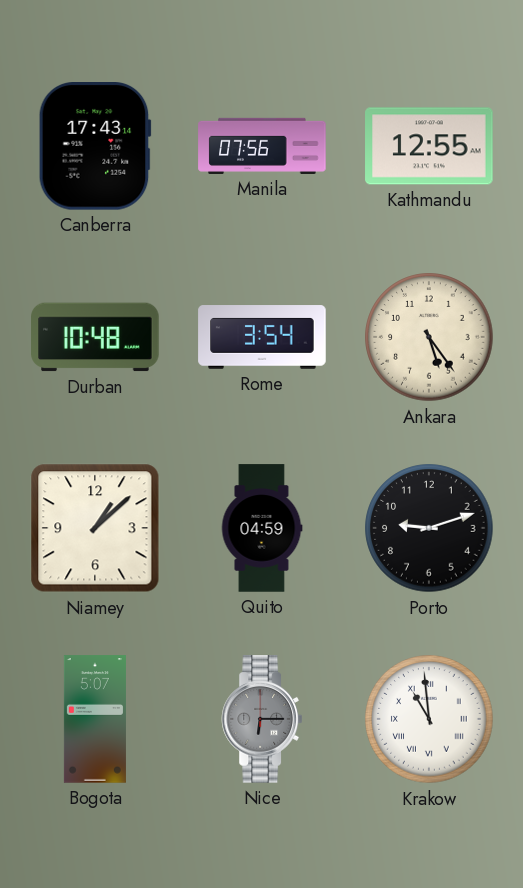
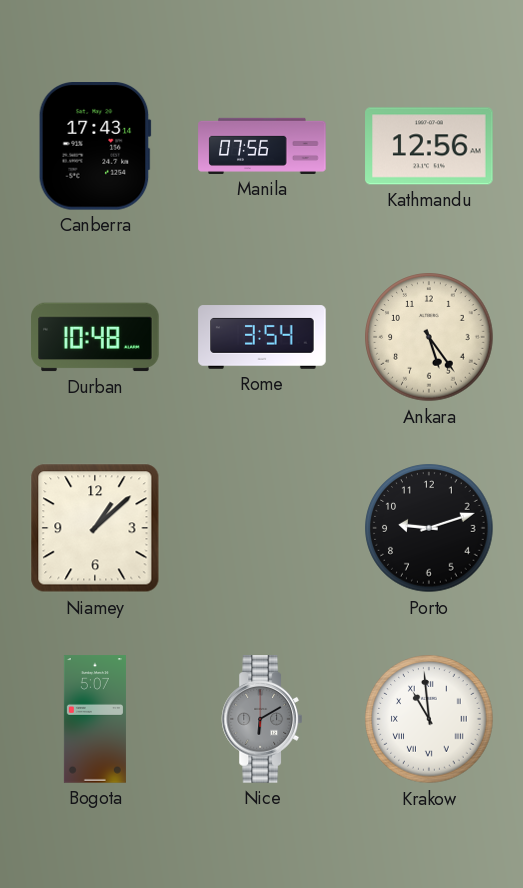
Kathmandu: 12:55 -> 12:56 (429, 146)
Quito: 04:59 -> none (262, 528)
Nice: 6:15 -> 6:10 (261, 719)
